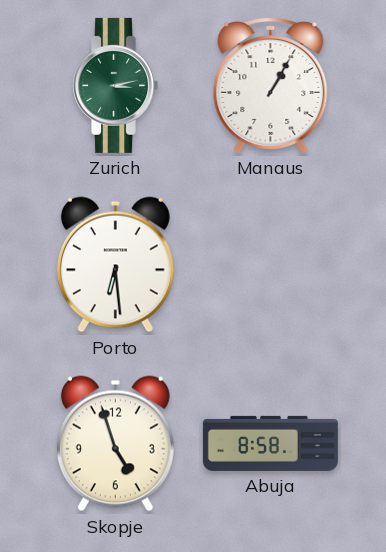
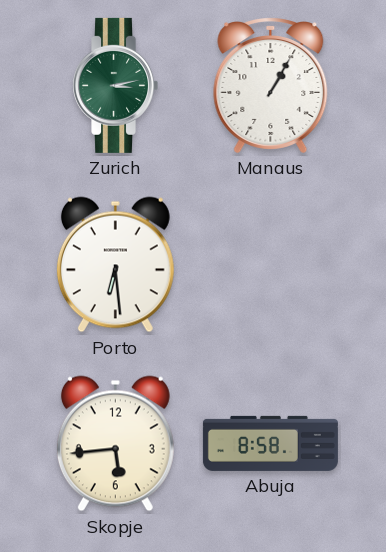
Skopje: 4:57 -> 5:44 (115, 444)
